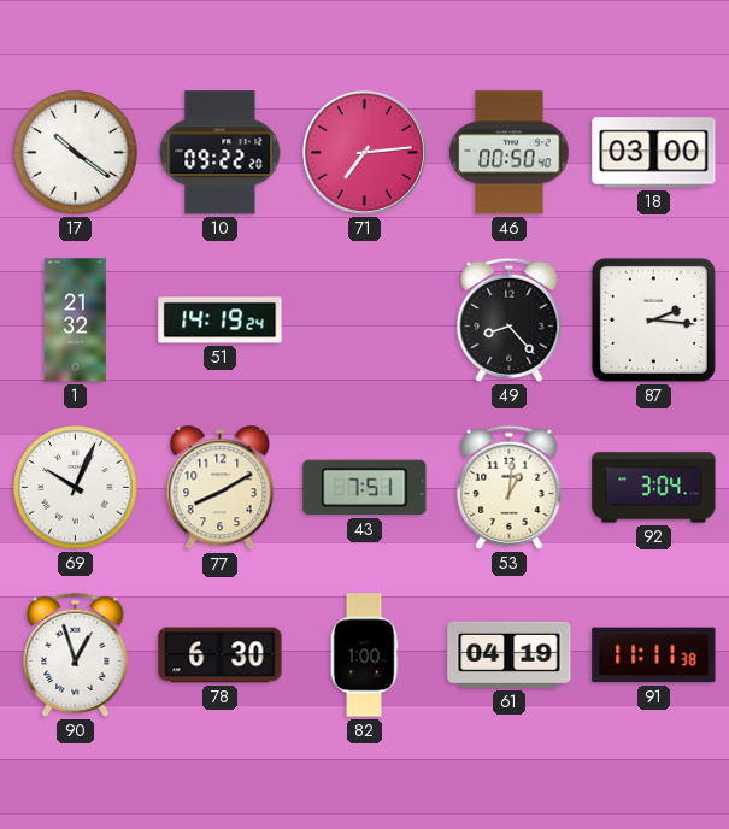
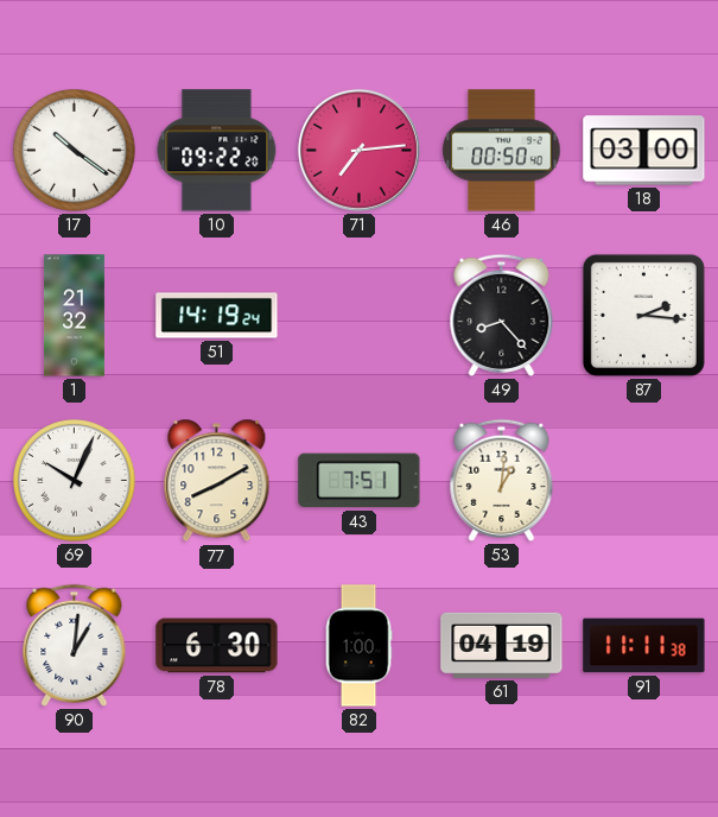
92: 3:04 -> none (654, 488)
90: 12:57 -> 1:01 (75, 645)
